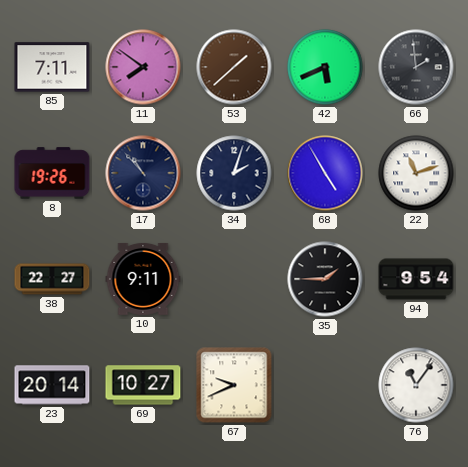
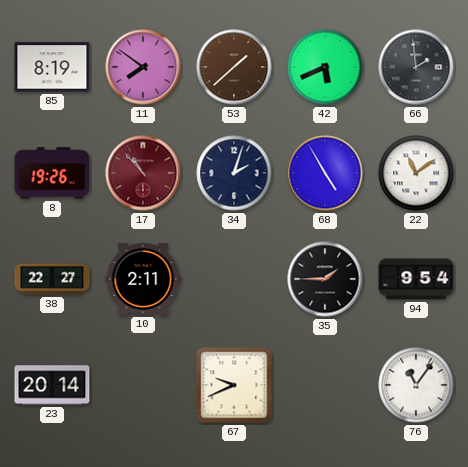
85: 7:11 -> 8:19 (52, 67)
17 dial: navy -> burgundy (143, 173)
22: 11:12 -> 11:09 (416, 173)
10: 9:11 -> 2:11 (143, 279)
69: 10:27 -> none (143, 385)
